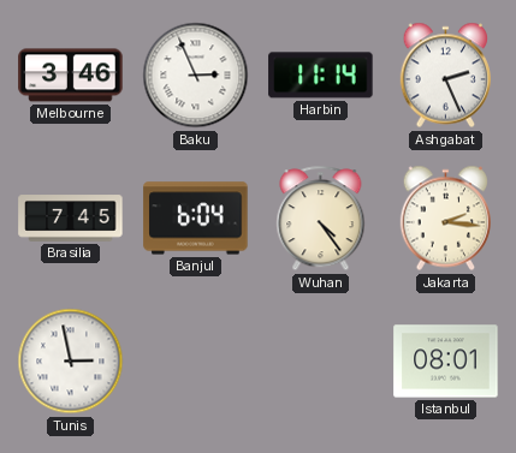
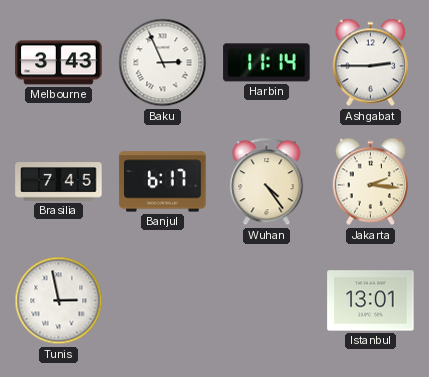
Melbourne: 3:46 -> 3:43 (59, 63)
Ashgabat: 2:26 -> 2:45 (370, 63)
Banjul: 6:04 -> 6:17 (163, 182)
Istanbul: 08:01 -> 13:01 (371, 301)
